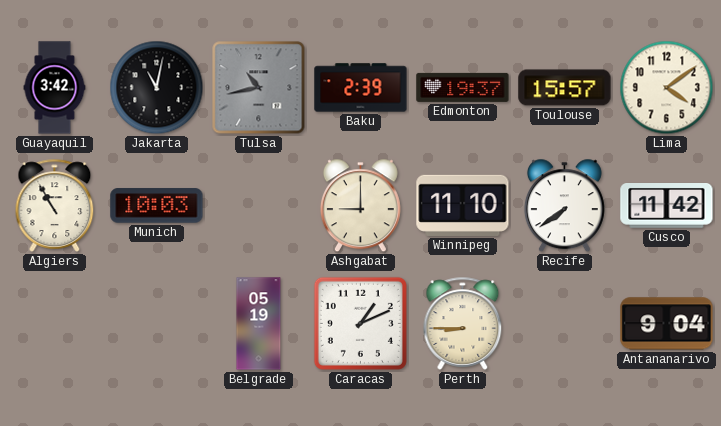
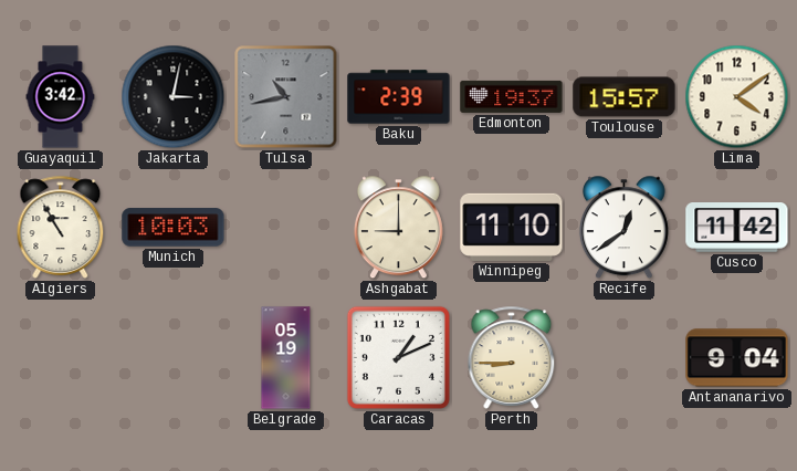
Jakarta: 11:02 -> 3:02 (174, 97)
Recife: 7:39 -> 12:39 (623, 228)
